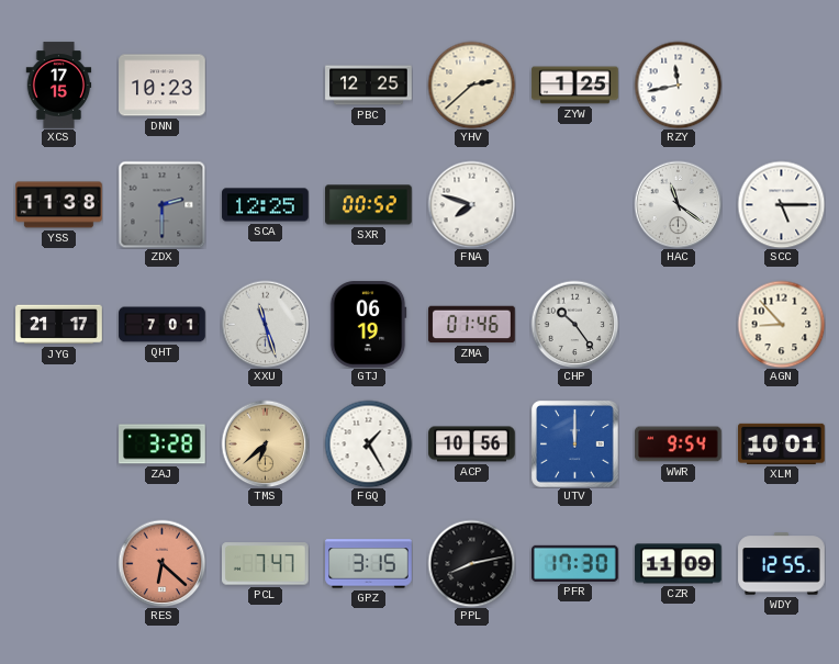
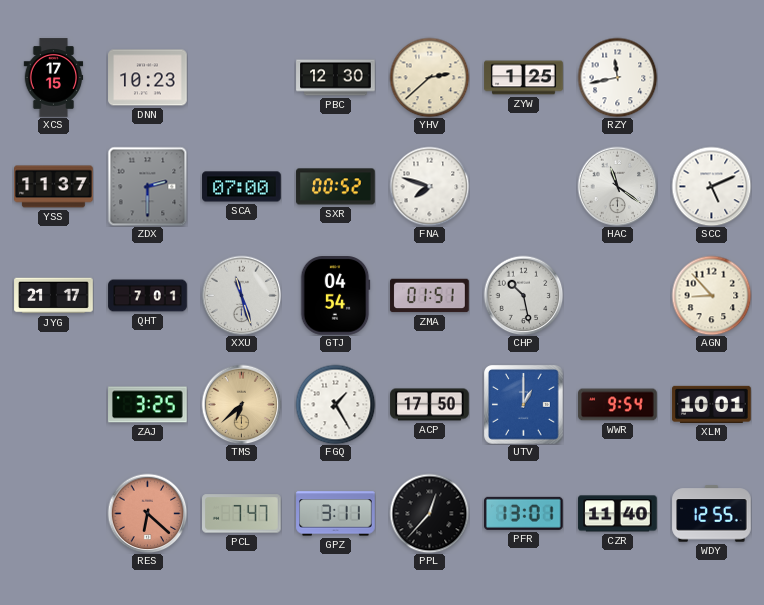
PBC: 12:25 -> 12:30 (336, 78)
YSS: 11:38 -> 11:37 (54, 187)
SCA: 12:25 -> 07:00 (242, 187)
SCC: 5:15 -> 5:11 (711, 186)
GTJ: 06:19 -> 04:54 (335, 296)
ZMA: 01:46 -> 01:51 (430, 296)
CHP: 10:24 -> 10:28 (523, 295)
ZAJ: 3:28 -> 3:25 (148, 405)
ACP: 10:56 -> 17:50 (430, 405)
UTV: 12:00 -> 1:00 (524, 405)
GPZ: 3:15 -> 3:11 (336, 514)
PPL: 8:13 -> 12:37 (429, 513)
PFR: 17:30 -> 13:01 (524, 513)
CZR: 11:09 -> 11:40 (618, 514)
